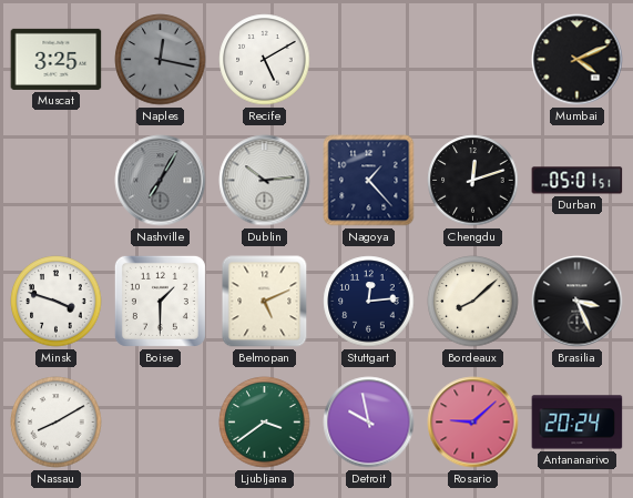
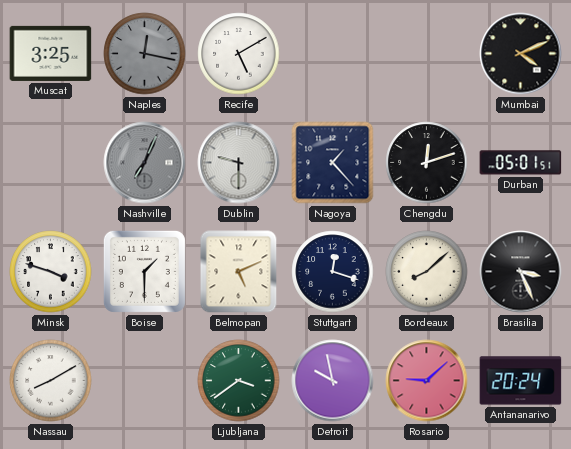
Nashville: 7:05 -> 7:04 (145, 163)
Dublin: 10:14 -> 9:30 (239, 163)
Stuttgart: 12:14 -> 12:18 (333, 272)
